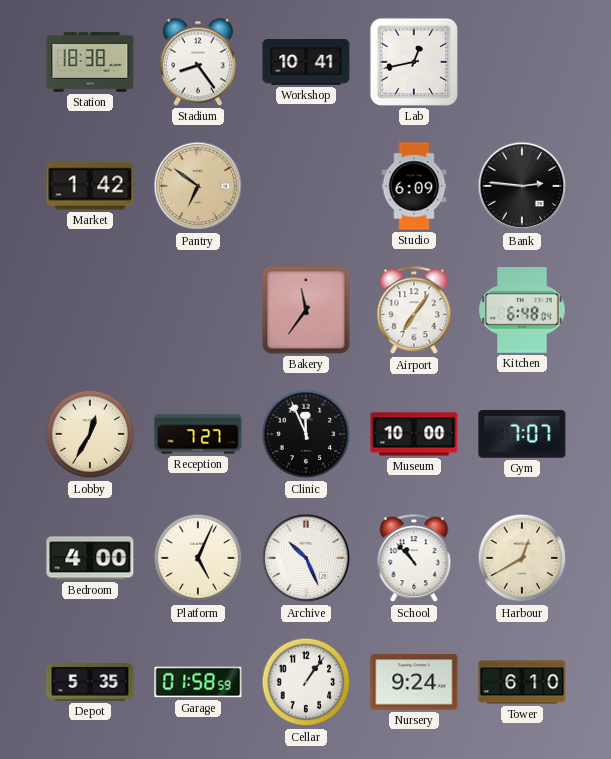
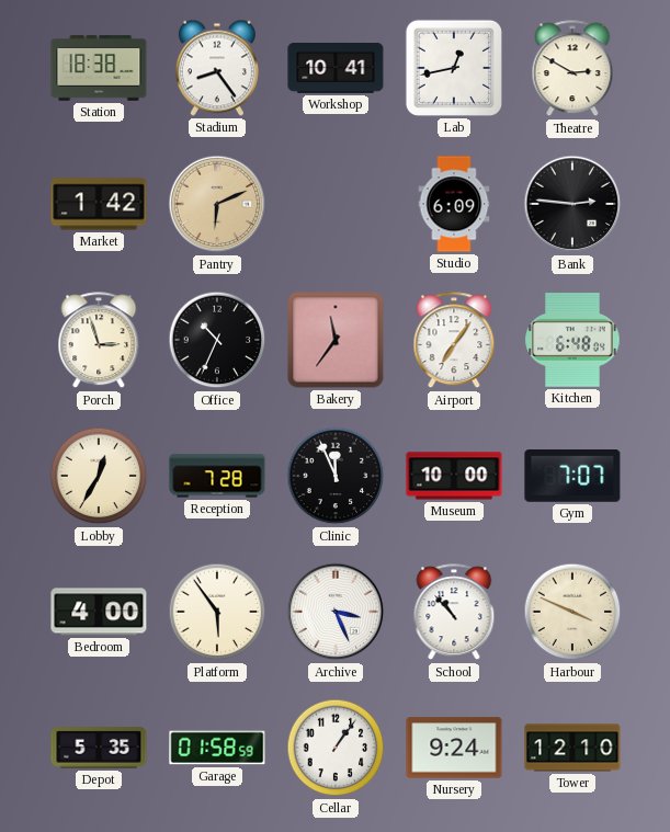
Theatre: none -> 2:50 (572, 69)
Pantry: 6:51 -> 6:11 (217, 204)
Porch: none -> 2:57 (99, 341)
Office: none -> 10:34 (217, 340)
Reception: 7:27 -> 7:28 (217, 476)
Platform: 5:04 -> 5:54 (217, 612)
Archive: 10:26 -> 3:26 (336, 612)
Harbour: 12:40 -> 3:49 (572, 612)
Tower: 6:10 -> 12:10 (572, 748)
